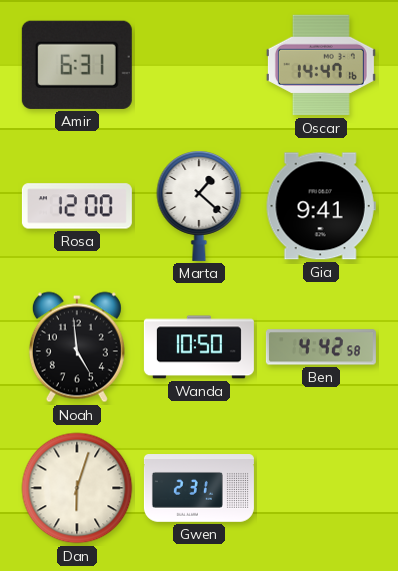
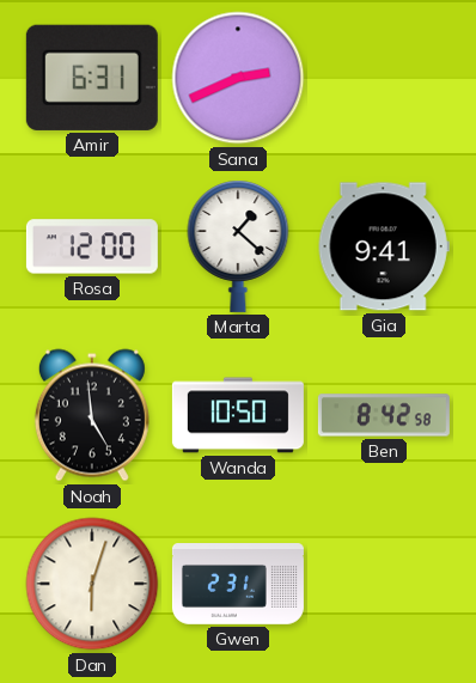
Sana: none -> 2:41 (238, 78)
Oscar: 14:47 -> none (321, 65)
Ben: 4:42 -> 8:42 (384, 415)
